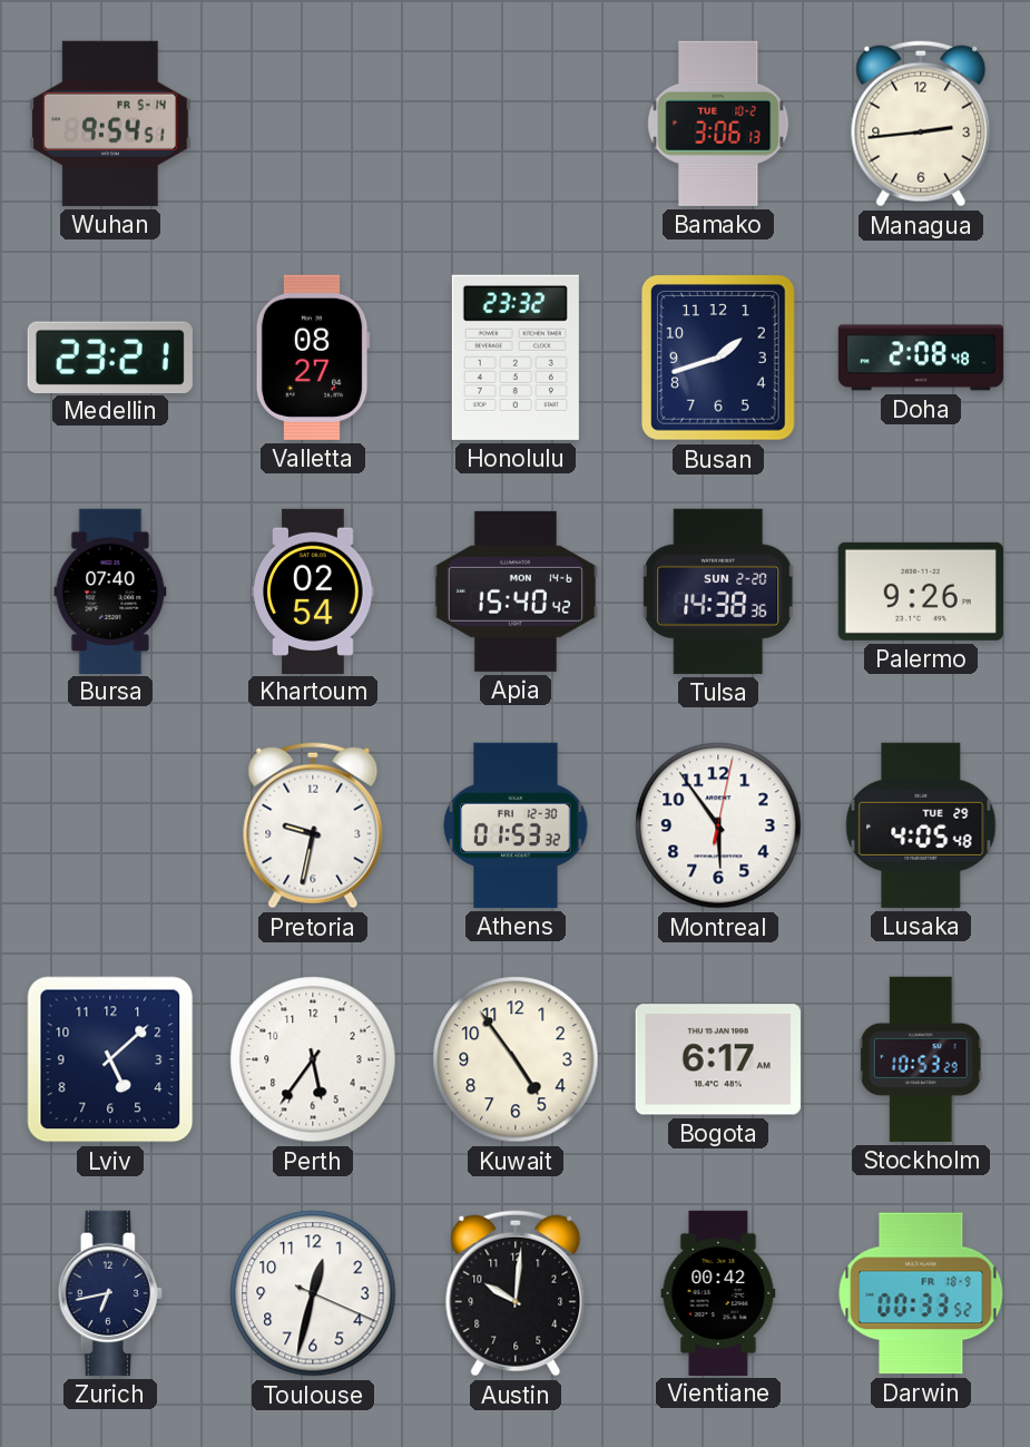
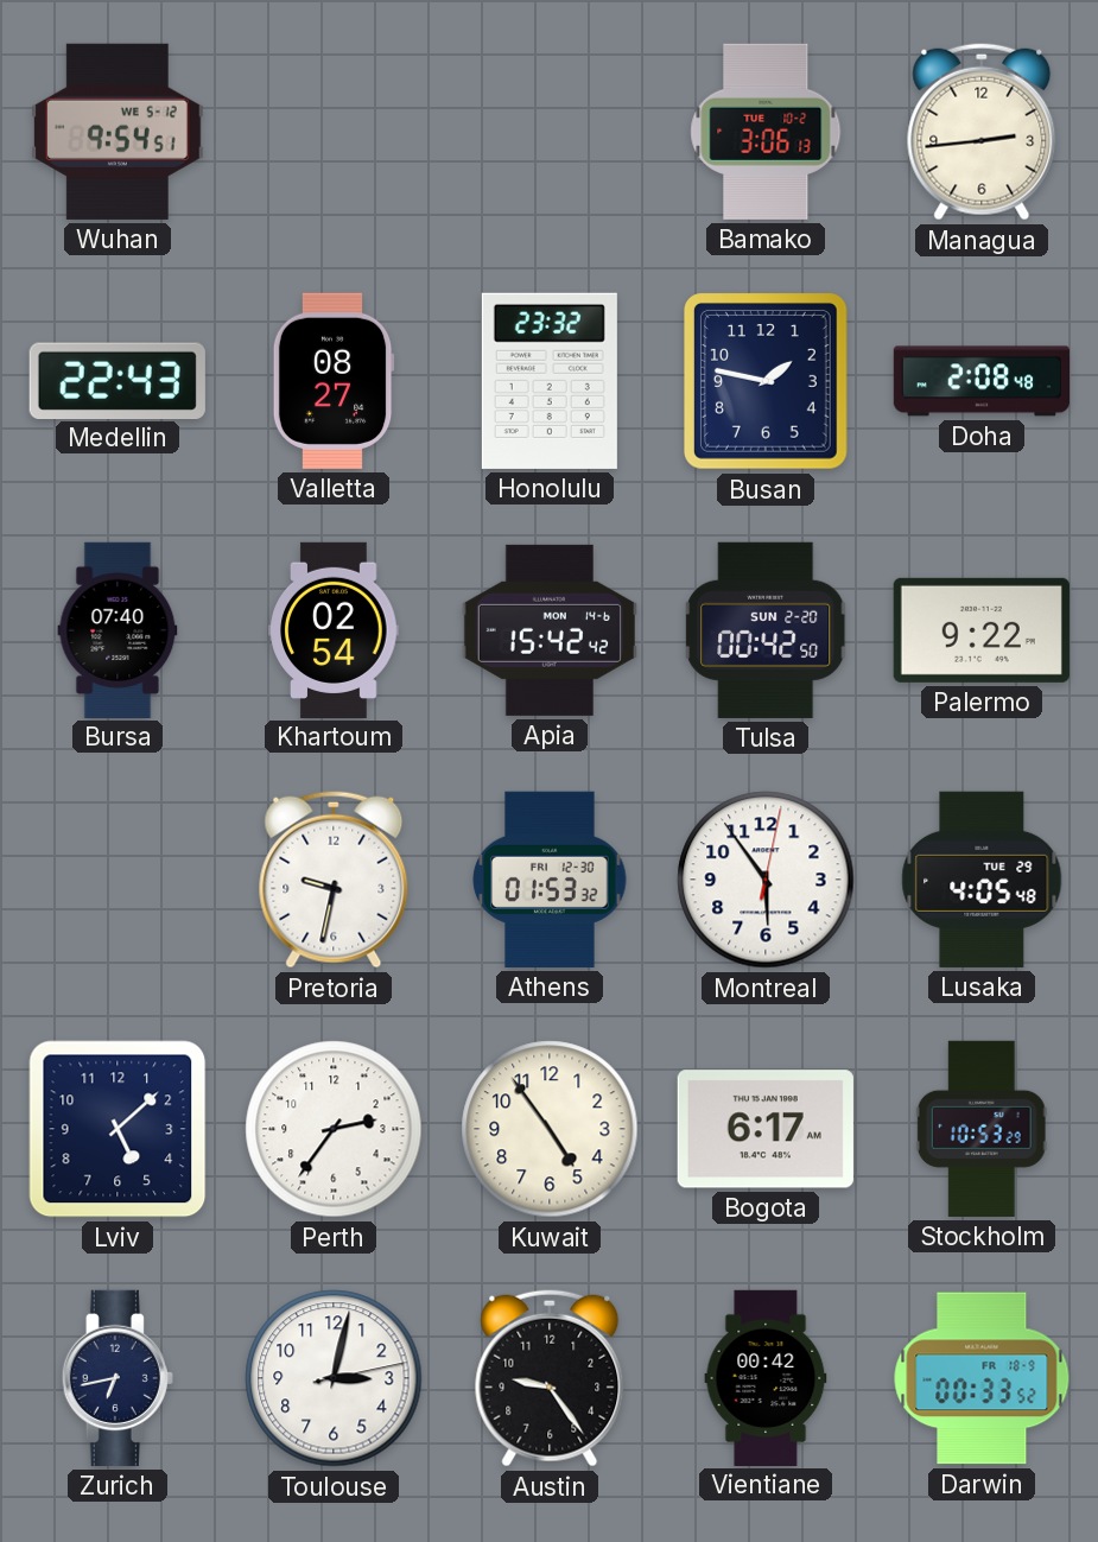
Wuhan date: FR 5-14 -> WE 5-12 (118, 132)
Medellin: 23:21 -> 22:43 (118, 380)
Busan: 1:42 -> 1:47 (767, 382)
Apia: 15:40 -> 15:42 (550, 630)
Tulsa: 14:38 -> 00:42 (766, 630)
Palermo: 9:26 -> 9:22 (982, 630)
Perth: 5:36 -> 2:36 (334, 1129)
Toulouse: 12:32 -> 3:02 (334, 1378)
Austin: 10:01 -> 9:24 (550, 1378)
